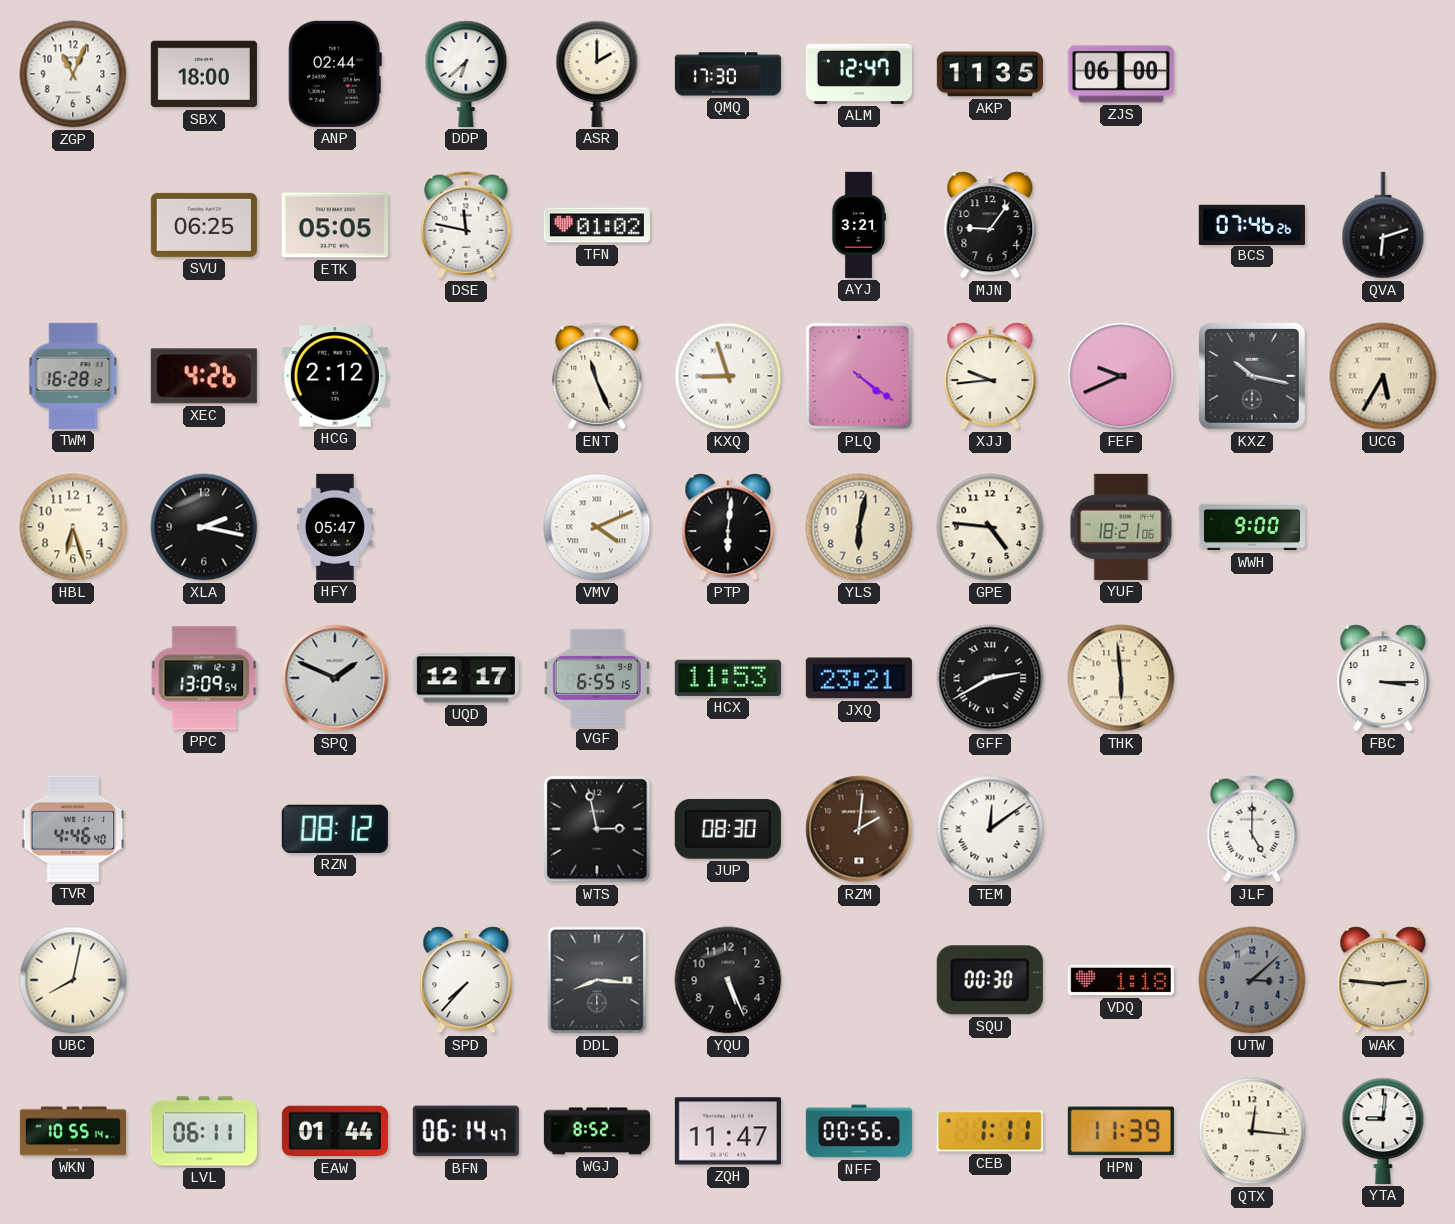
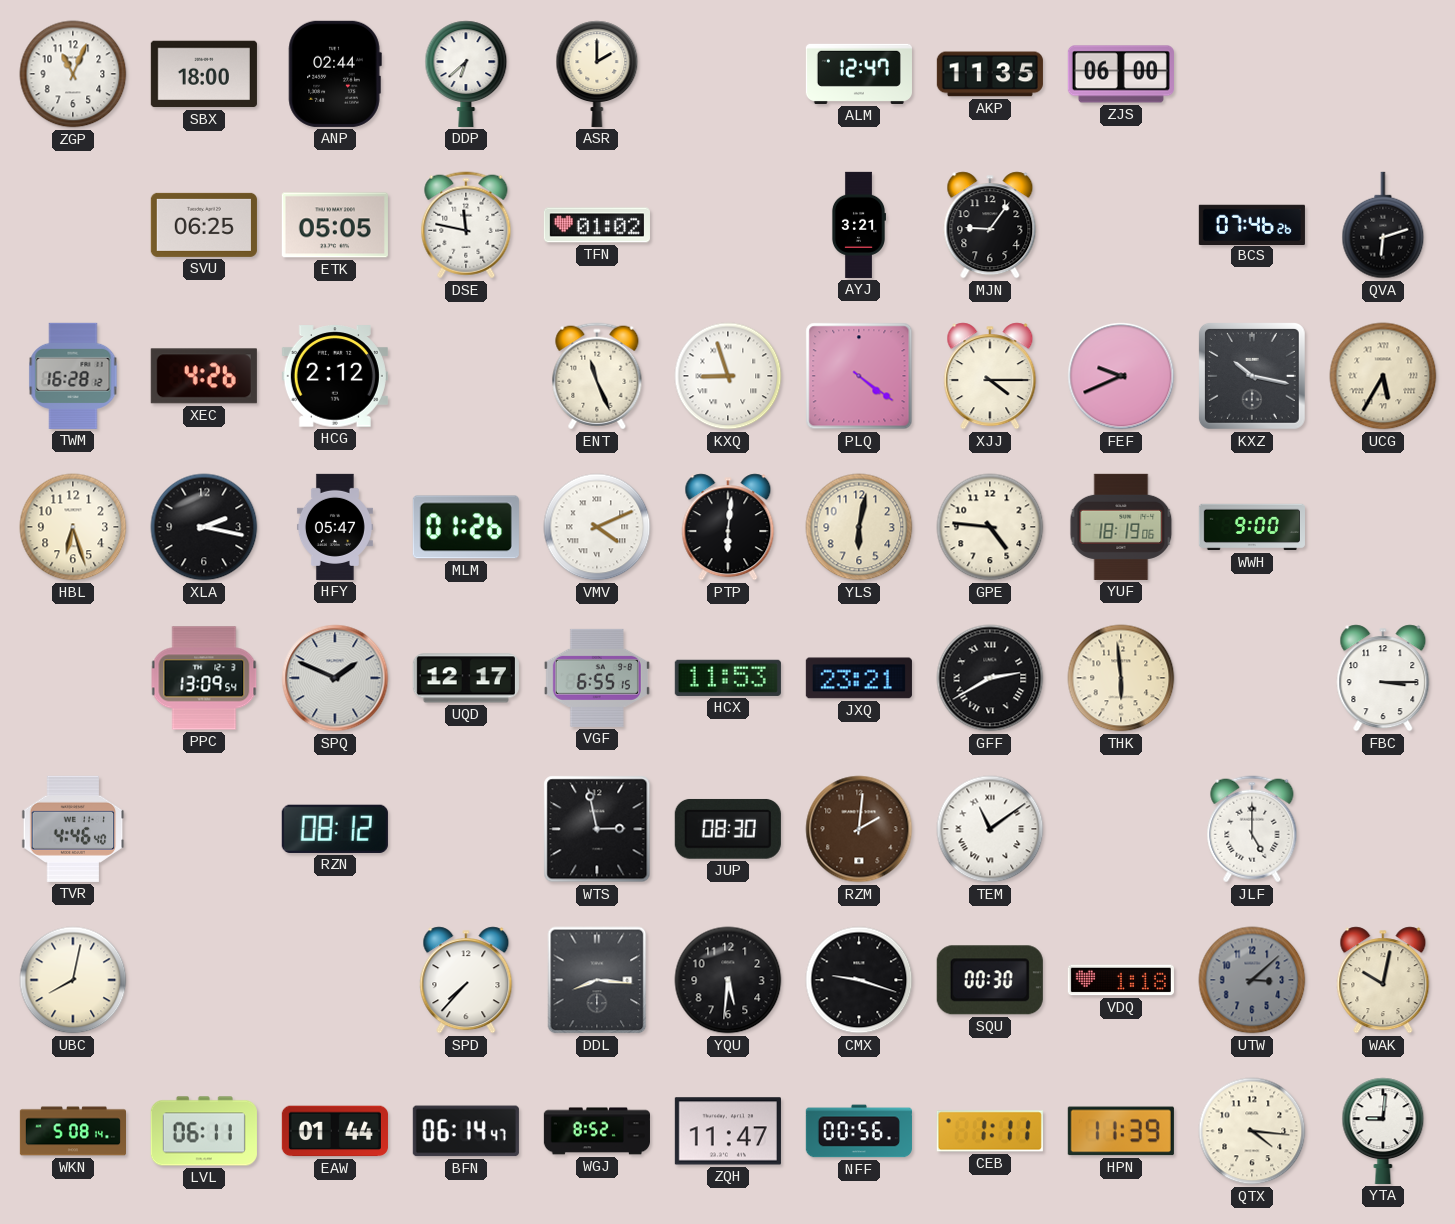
QMQ: 17:30 -> none (728, 74)
XJJ: 9:44 -> 4:15 (990, 376)
MLM: none -> 01:26 (466, 527)
YUF: 18:21 -> 18:19 (1121, 527)
TEM: 12:09 -> 11:09 (990, 829)
YQU: 5:26 -> 5:31 (728, 980)
CMX: none -> 9:18 (859, 980)
WAK: 2:46 -> 10:02 (1383, 980)
WKN: 10:55 -> 5:08 (72, 1131)
QTX: 12:16 -> 4:16 (1252, 1131)
